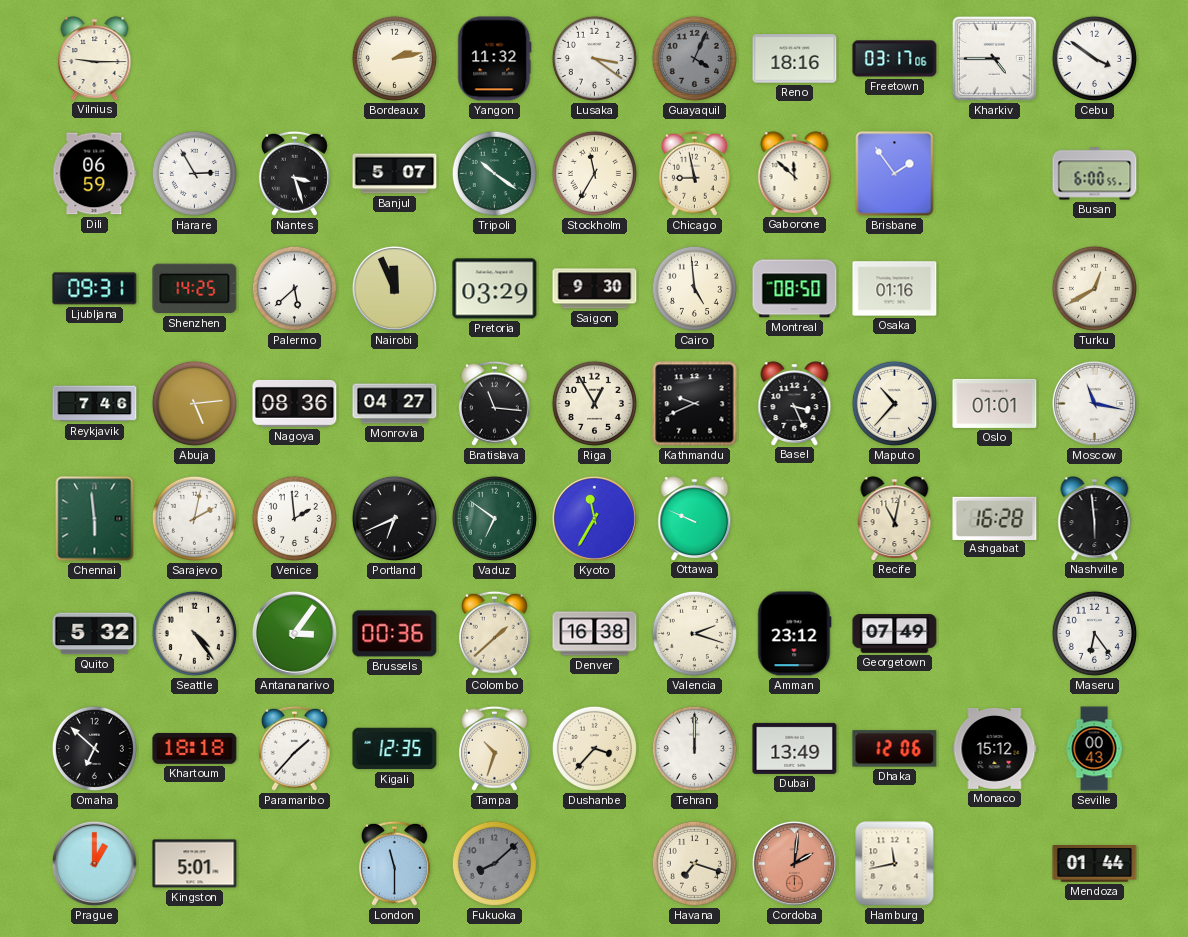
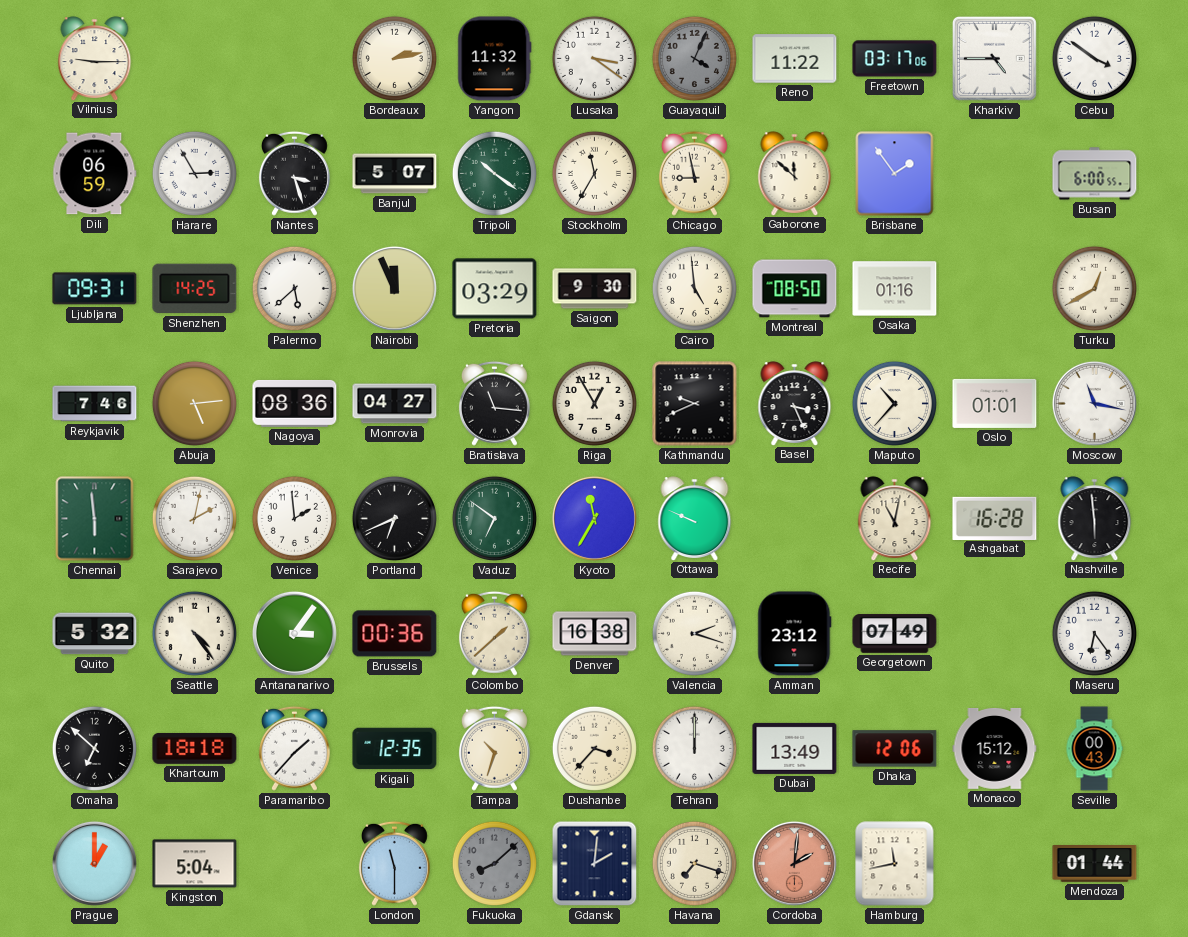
Reno: 18:16 -> 11:22 (795, 59)
Kingston: 5:01 -> 5:04 (195, 864)
Gdansk: none -> 2:01 (595, 864)
